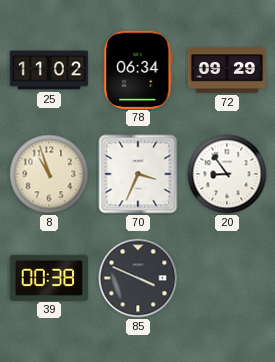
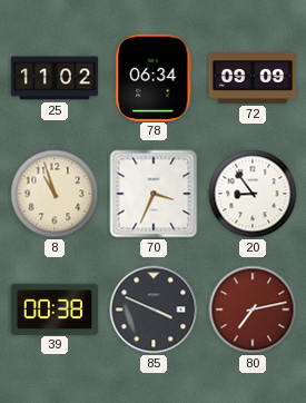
72: 09:29 -> 09:09 (253, 78)
80: none -> 7:13 (253, 309)
